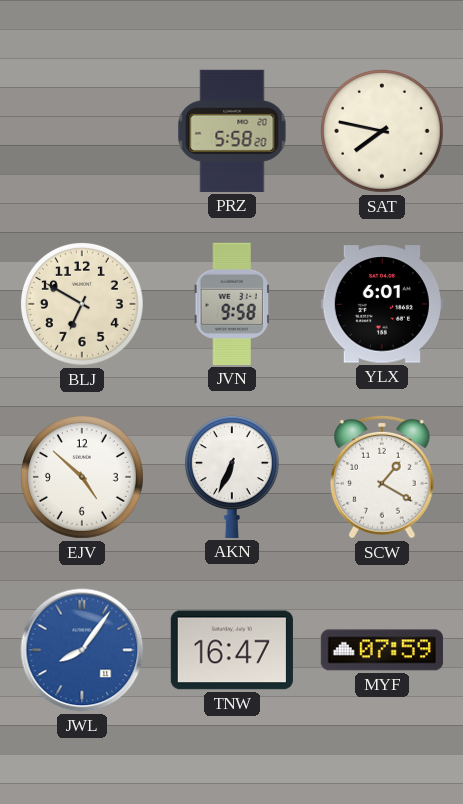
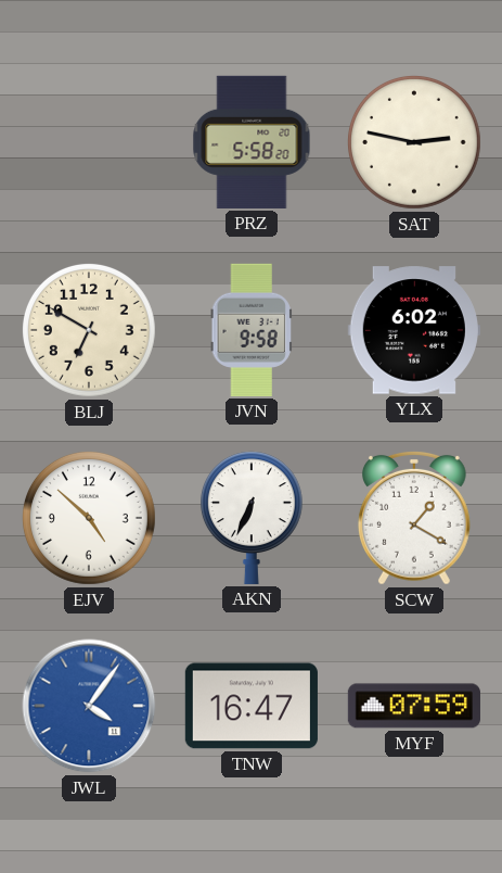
SAT: 7:47 -> 2:47 (414, 142)
YLX: 6:01 -> 6:02 (414, 330)
JWL: 8:06 -> 4:06 (89, 706)
